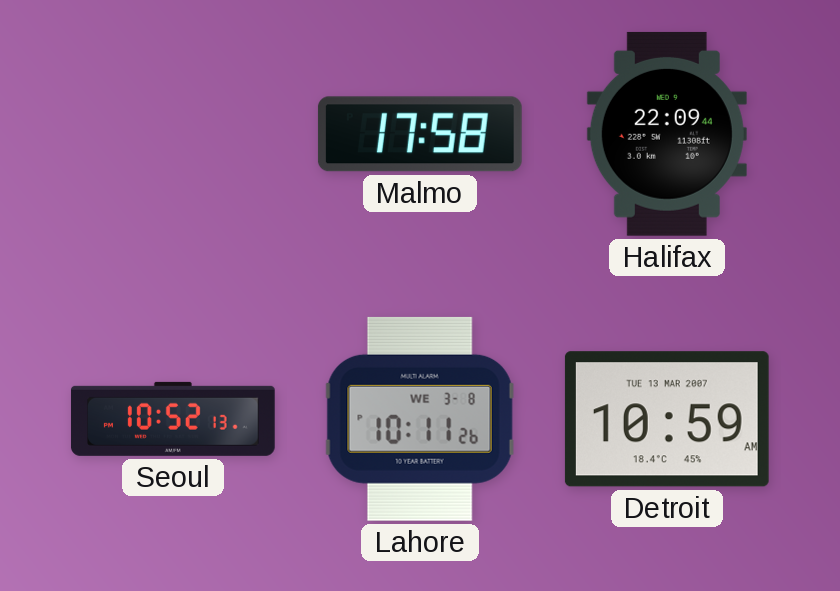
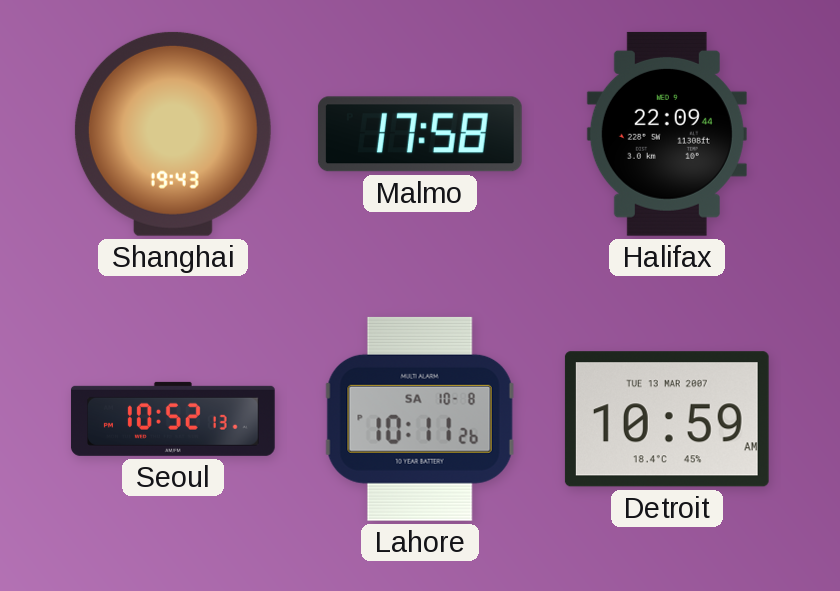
Shanghai: none -> 19:43 (173, 134)
Lahore date: WE 3-8 -> SA 10-8 (420, 419)
